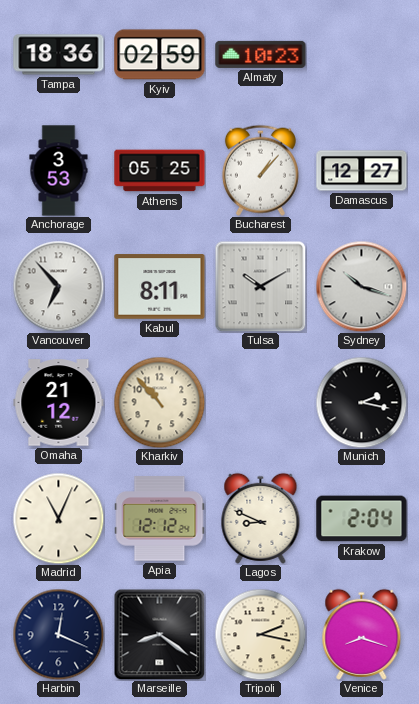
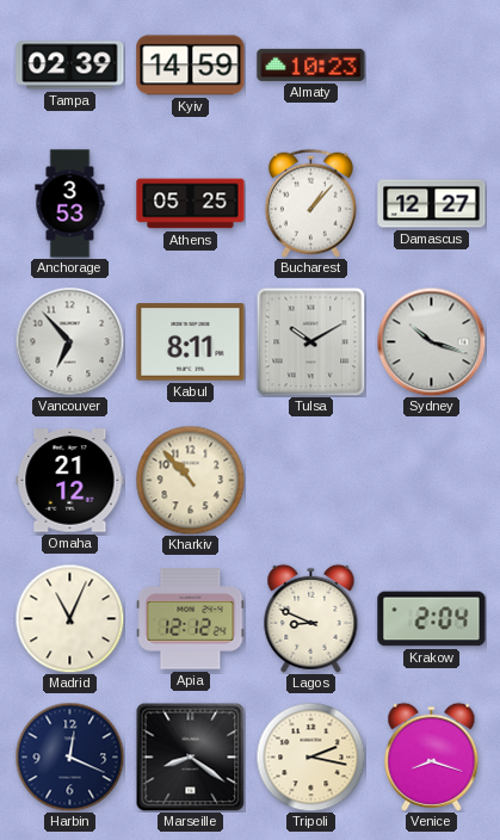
Tampa: 18:36 -> 02:39 (70, 66)
Kyiv: 02:59 -> 14:59 (191, 66)
Munich: 2:17 -> none (361, 402)
